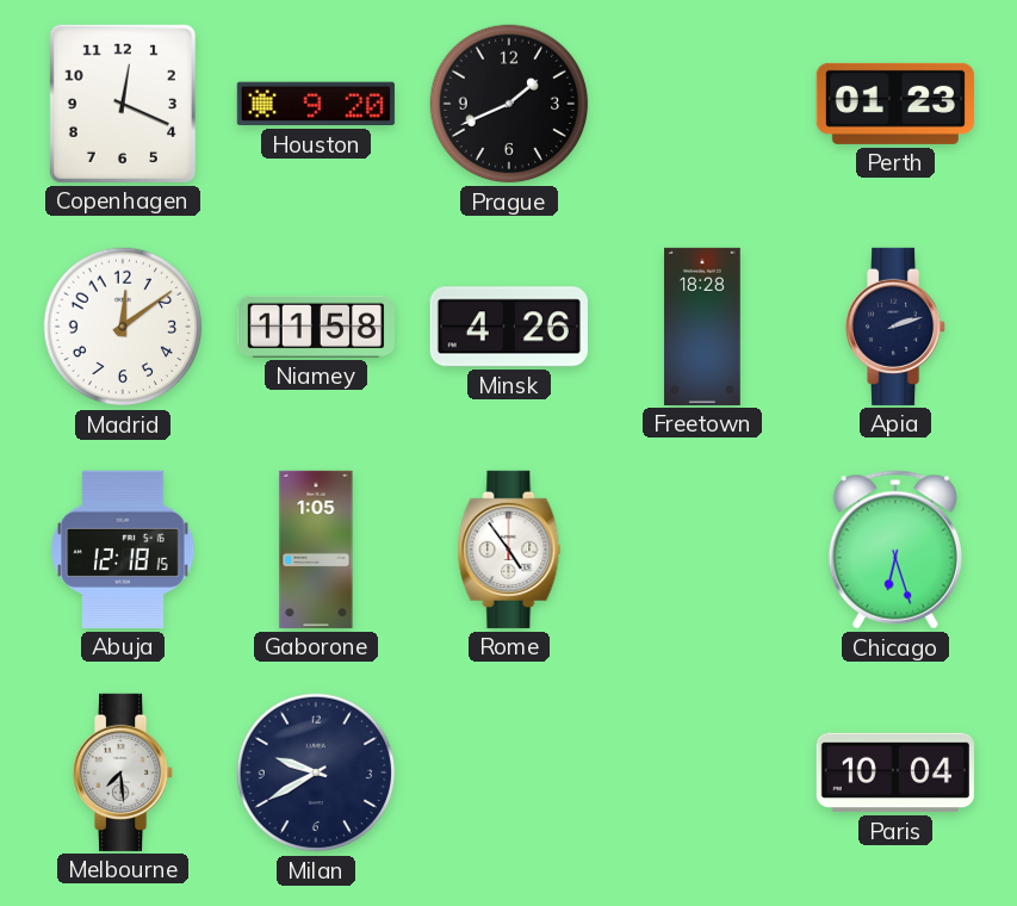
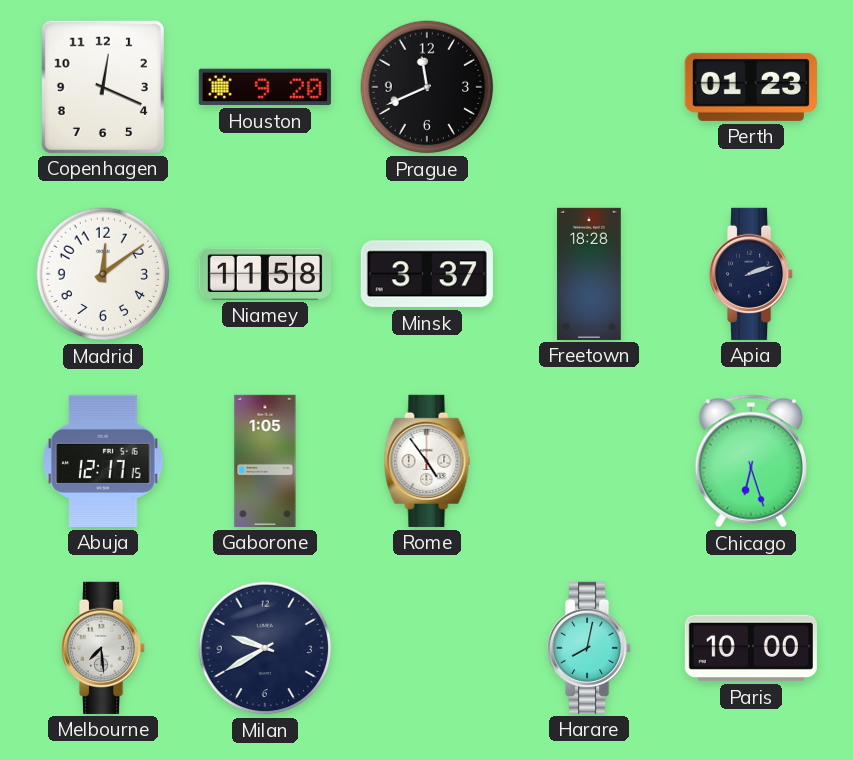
Prague: 1:41 -> 11:41 (427, 87)
Minsk: 4:26 -> 3:37 (427, 274)
Abuja: 12:18 -> 12:17 (103, 461)
Harare: none -> 8:02 (590, 648)
Paris: 10:04 -> 10:00 (751, 648)
